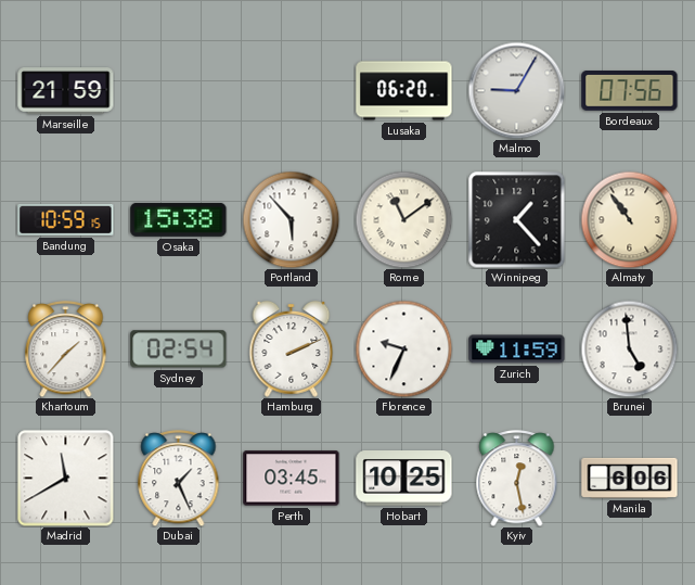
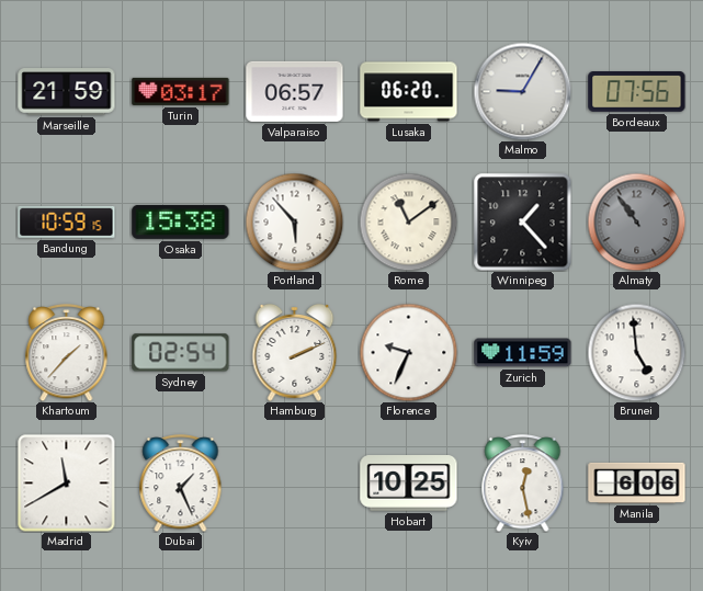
Turin: none -> 03:17 (181, 91)
Valparaiso: none -> 06:57 (295, 91)
Almaty dial: cream -> grey (636, 221)
Perth: 03:45 -> none (292, 479)
